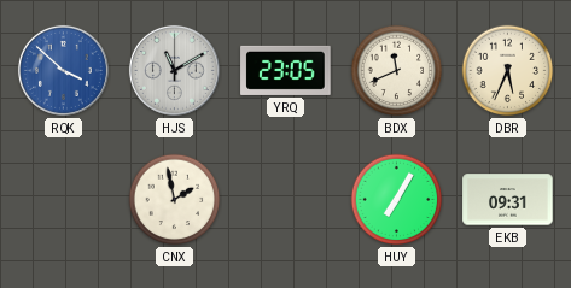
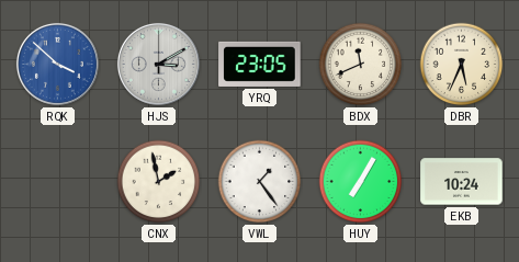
HJS: 11:10 -> 3:10 (158, 64)
VWL: none -> 1:24 (260, 182)
EKB: 09:31 -> 10:24 (462, 182)
